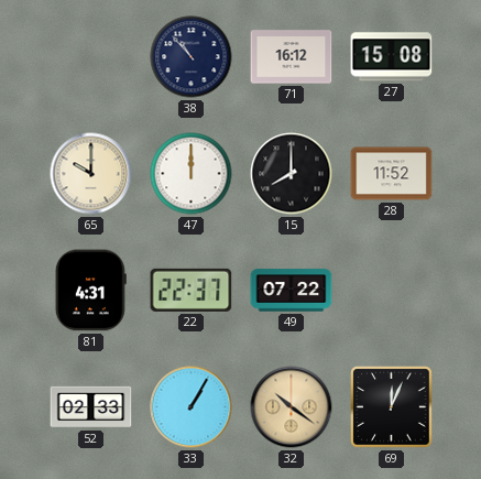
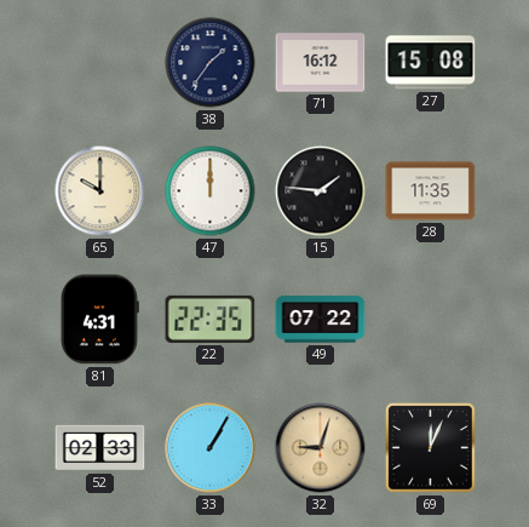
38: 10:53 -> 1:36 (211, 63)
15: 8:00 -> 1:46 (321, 191)
28: 11:52 -> 11:35 (431, 191)
22: 22:37 -> 22:35 (211, 319)
32: 10:21 -> 9:03 (321, 448)
